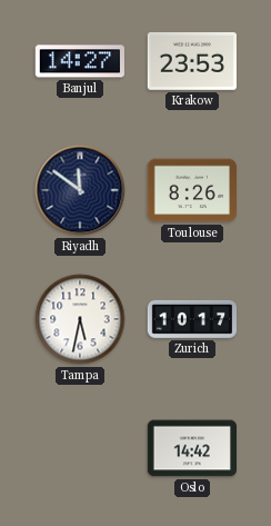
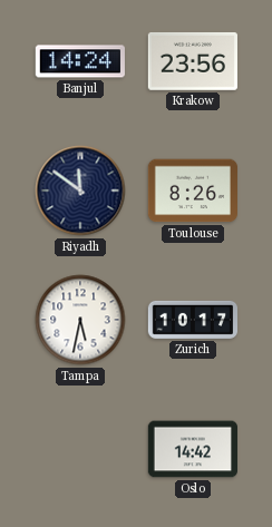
Banjul: 14:27 -> 14:24 (80, 61)
Krakow: 23:53 -> 23:56 (193, 61)
